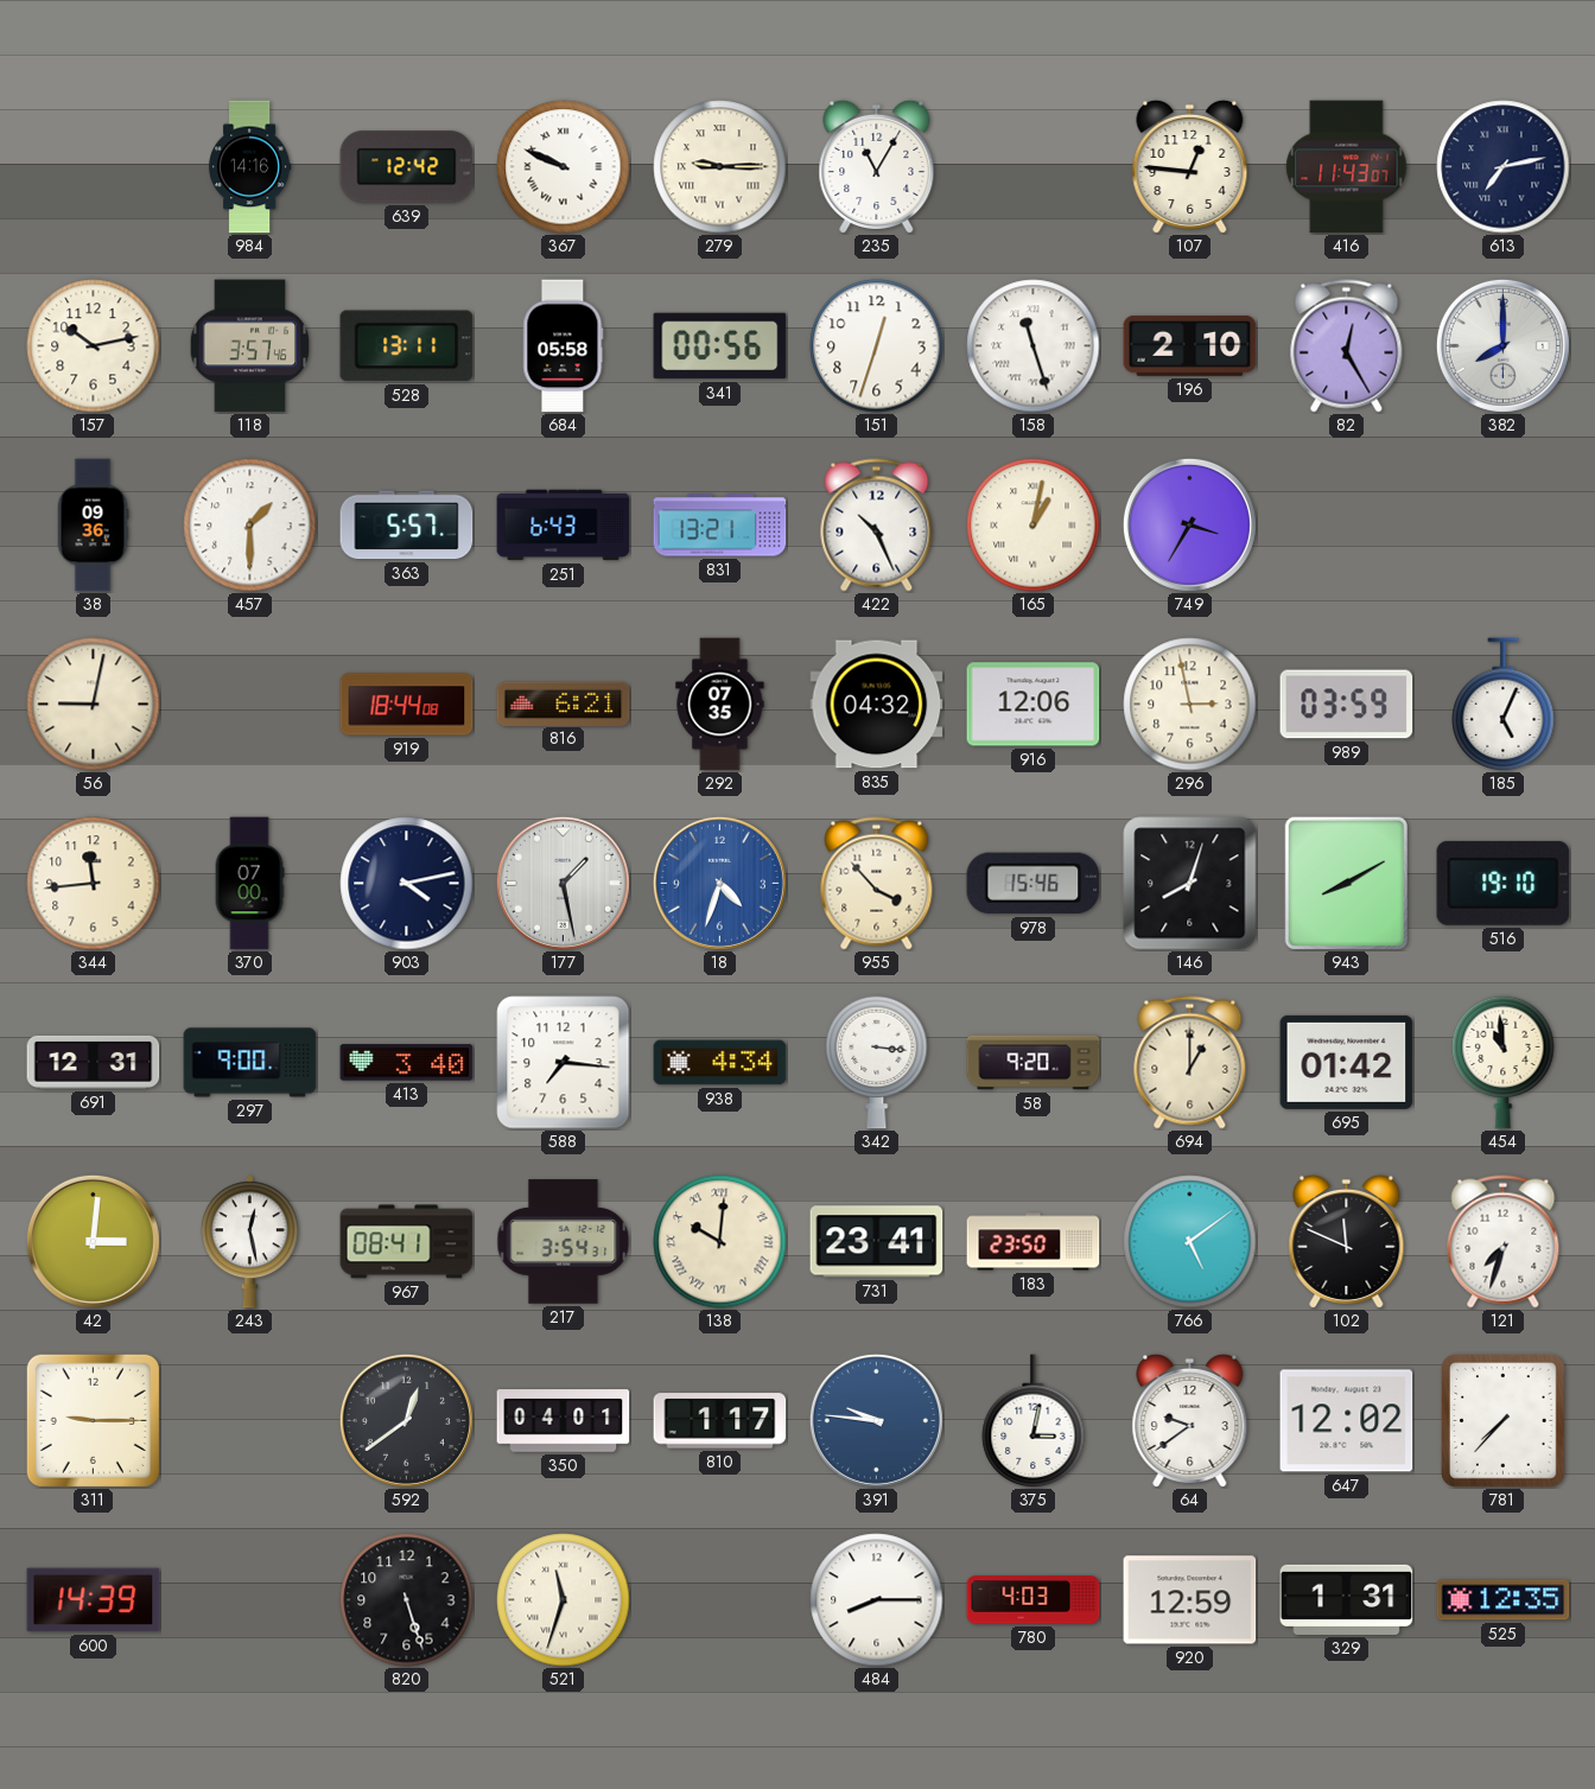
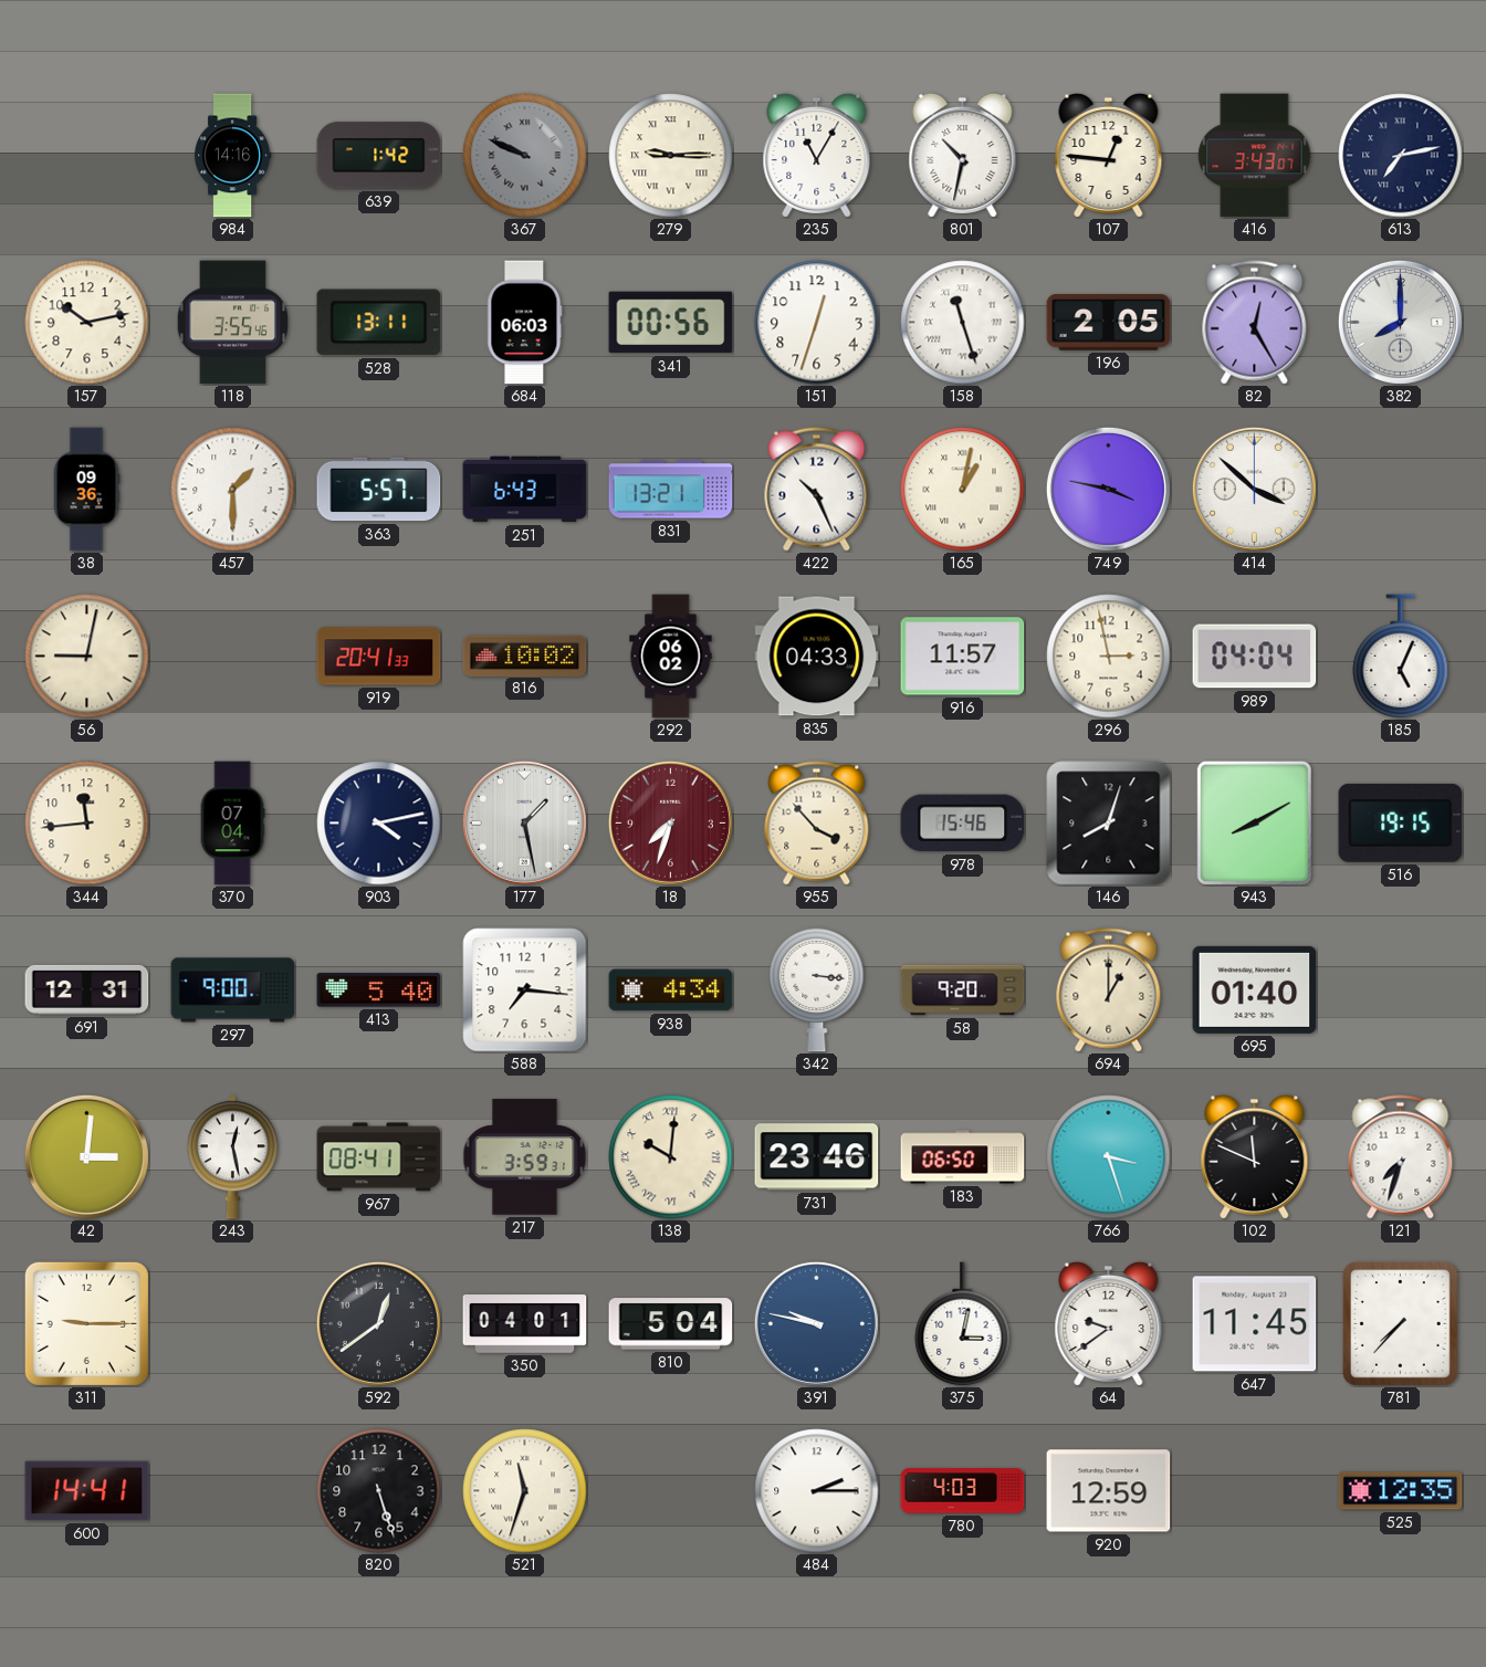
639: 12:42 -> 1:42 (379, 156)
367 dial: white -> grey (525, 156)
801: none -> 10:32 (963, 155)
416: 11:43 -> 3:43 (1255, 156)
118: 3:57 -> 3:55 (233, 323)
684: 05:58 -> 06:03 (525, 323)
196: 2:10 -> 2:05 (1109, 322)
749: 3:35 -> 3:47 (1108, 489)
414: none -> 3:52 (1254, 489)
919: 18:44 -> 20:41 (379, 657)
816: 6:21 -> 10:02 (525, 656)
292: 07:35 -> 06:02 (671, 657)
835: 04:32 -> 04:33 (817, 657)
916: 12:06 -> 11:57 (963, 657)
989: 03:59 -> 04:04 (1255, 657)
370: 07:00 -> 07:04 (232, 824)
18: 4:33 -> 7:33 (670, 822)
18 dial: blue -> burgundy (670, 822)
516: 19:10 -> 19:15 (1401, 822)
413: 3:40 -> 5:40 (379, 990)
695: 01:42 -> 01:40 (1255, 989)
454: 10:59 -> none (1504, 1062)
217: 3:54 -> 3:59 (525, 1157)
731: 23:41 -> 23:46 (817, 1157)
183: 23:50 -> 06:50 (963, 1157)
766: 5:09 -> 3:27 (1109, 1157)
810: 1:17 -> 5:04 (671, 1324)
391: 9:46 -> 9:47 (816, 1323)
647: 12:02 -> 11:45 (1255, 1324)
600: 14:39 -> 14:41 (87, 1491)
484: 8:15 -> 2:15 (817, 1491)
329: 1:31 -> none (1347, 1599)
